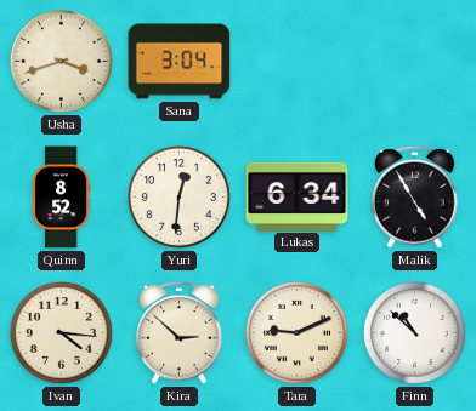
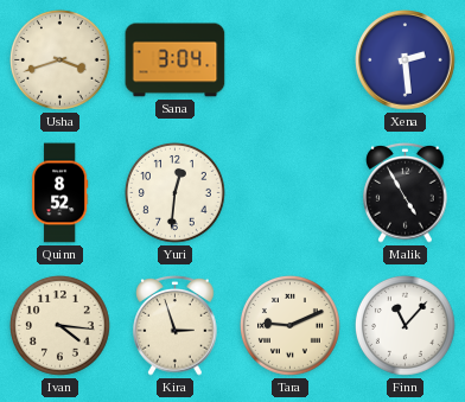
Xena: none -> 2:29 (406, 60)
Lukas: 6:34 -> none (297, 196)
Kira: 2:52 -> 2:57 (176, 326)
Finn: 10:52 -> 11:07 (405, 325)
